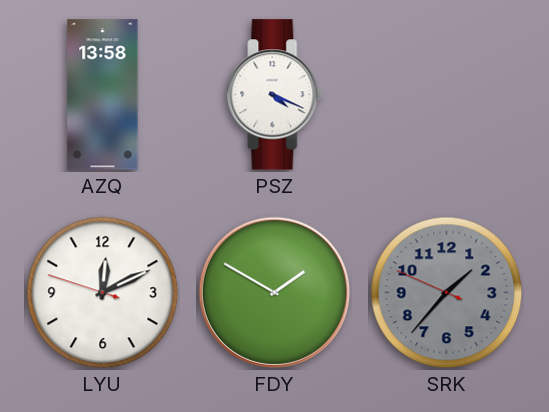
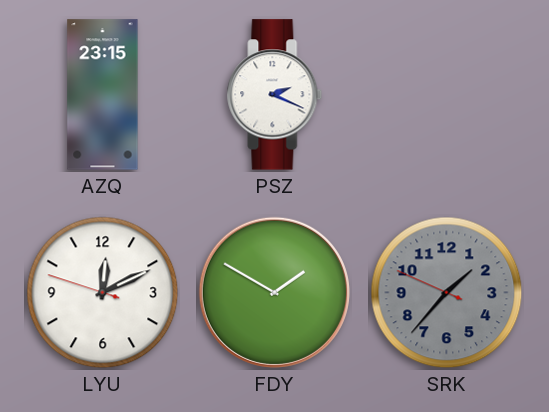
AZQ: 13:58 -> 23:15 (103, 95)
PSZ: 4:19 -> 2:19 (275, 95)
